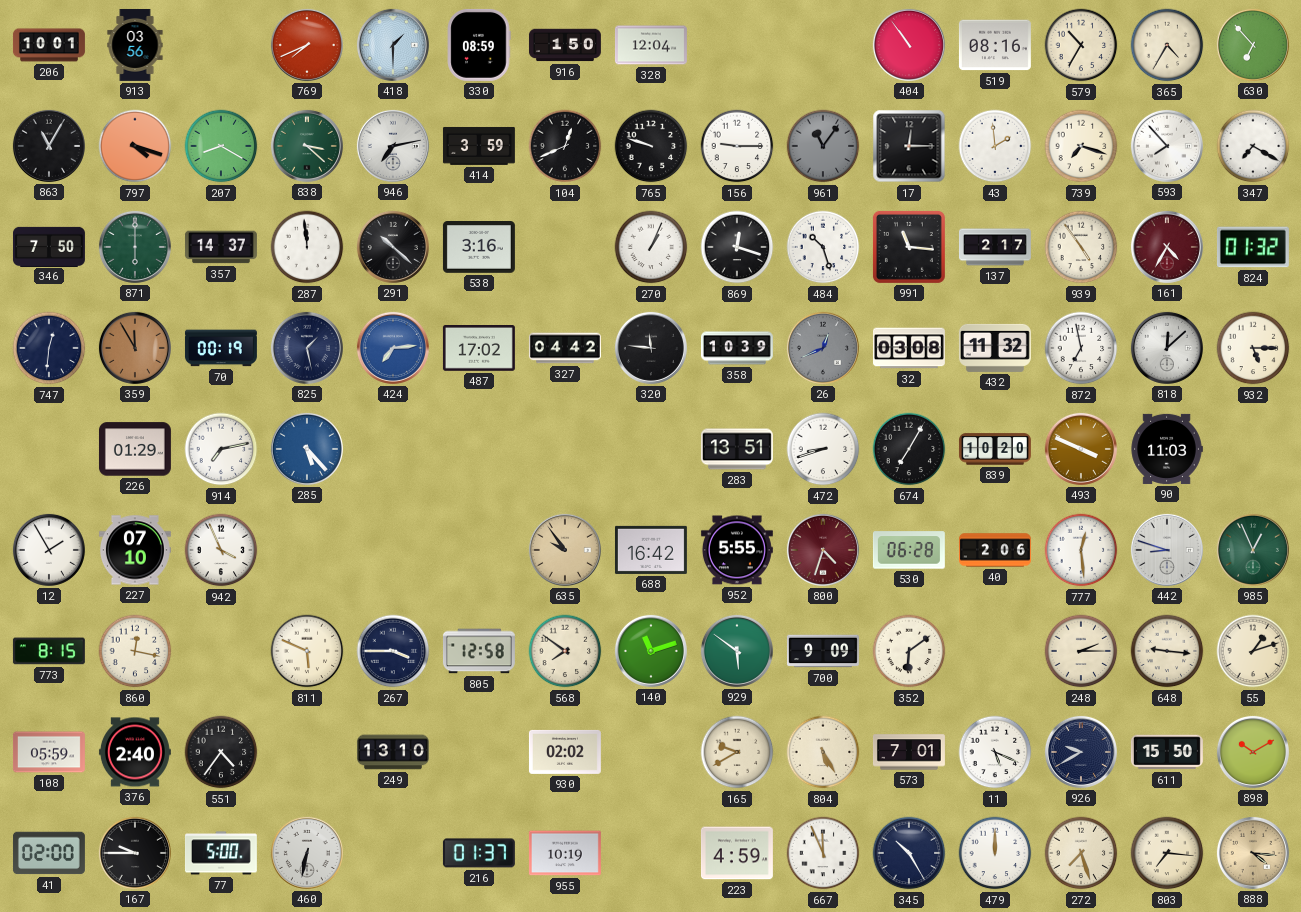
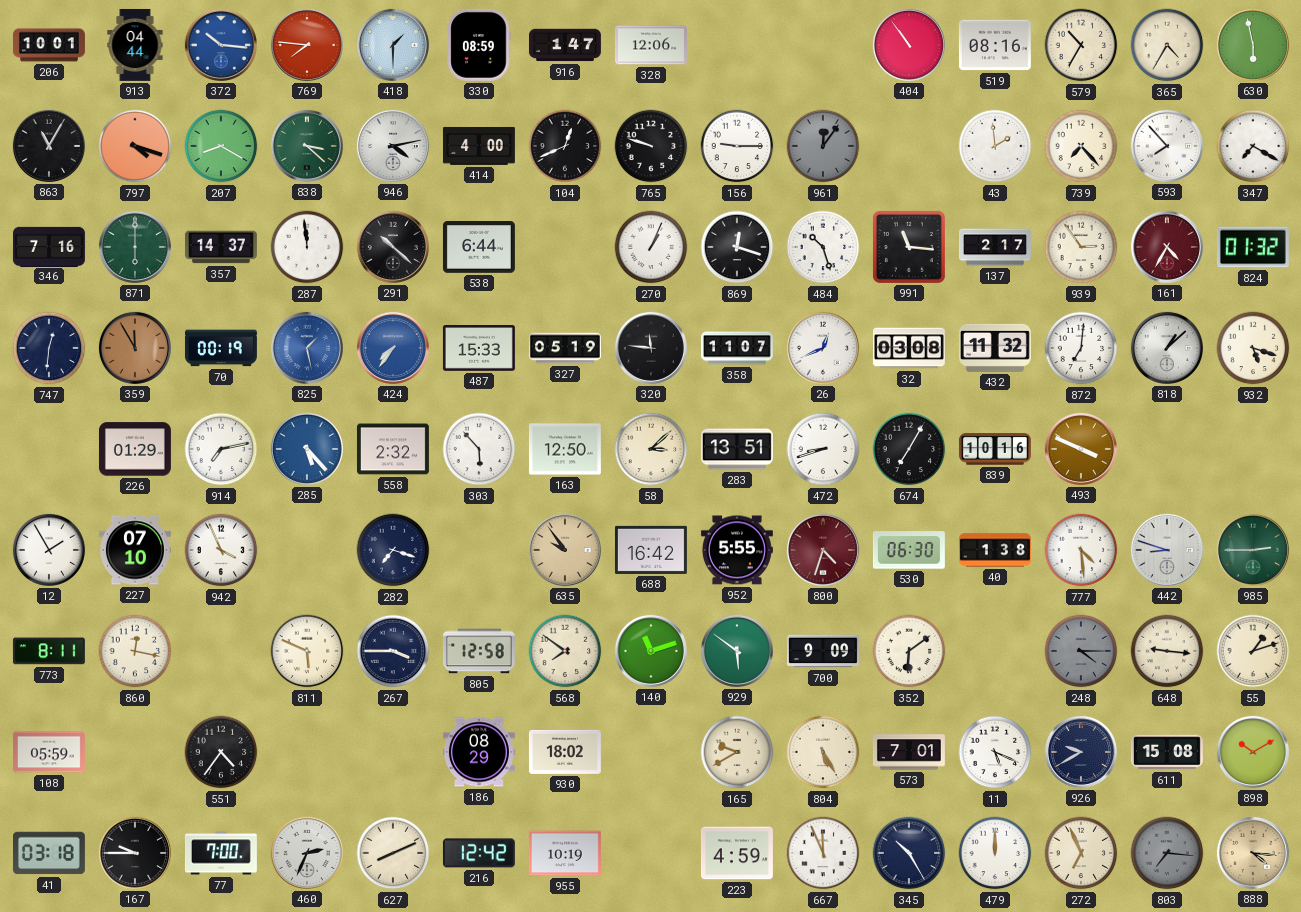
913: 03:56 -> 04:44 (135, 45)
372: none -> 10:16 (221, 45)
769: 7:41 -> 7:46 (307, 45)
916: 1:50 -> 1:47 (565, 45)
328: 12:04 -> 12:06 (651, 45)
630: 6:53 -> 5:58 (1253, 45)
946: 7:13 -> 4:13 (393, 146)
414: 3:59 -> 4:00 (479, 146)
961: 11:06 -> 12:06 (823, 146)
17: 12:15 -> none (909, 146)
739: 7:18 -> 7:23 (1081, 146)
346: 7:50 -> 7:16 (49, 246)
538: 3:16 -> 6:44 (479, 248)
939: 4:54 -> 2:54 (1081, 247)
825 dial: navy -> blue (307, 348)
424: 7:14 -> 7:36 (393, 348)
487: 17:02 -> 15:33 (479, 349)
327: 04:42 -> 05:19 (565, 348)
358: 10:39 -> 11:07 (737, 348)
26 dial: grey -> white (823, 348)
872: 6:58 -> 7:01 (1081, 348)
818: 12:08 -> 1:08 (1167, 348)
932: 5:15 -> 5:18 (1253, 348)
558: none -> 2:32 (393, 449)
303: none -> 5:53 (479, 449)
163: none -> 12:50 (565, 449)
58: none -> 3:08 (651, 449)
839: 10:20 -> 10:16 (995, 449)
90: 11:03 -> none (1167, 449)
282: none -> 7:18 (393, 550)
530: 06:28 -> 06:30 (909, 550)
40: 2:06 -> 1:38 (995, 550)
777: 12:29 -> 4:29 (1081, 550)
985: 12:56 -> 2:45 (1253, 550)
773: 8:15 -> 8:11 (49, 651)
248: 2:15 -> 4:15 (1081, 651)
248 dial: cream -> grey (1081, 651)
376: 2:40 -> none (135, 752)
249: 13:10 -> none (393, 752)
186: none -> 08:29 (479, 752)
930: 02:02 -> 18:02 (565, 752)
611: 15:50 -> 15:08 (1167, 752)
41: 02:00 -> 03:18 (49, 853)
77: 5:00 -> 7:00 (221, 853)
460: 6:32 -> 2:34 (307, 853)
627: none -> 8:11 (393, 853)
216: 01:37 -> 12:42 (479, 853)
272: 7:27 -> 6:56 (1081, 853)
803 dial: cream -> grey (1167, 853)
